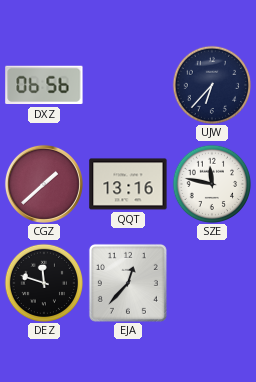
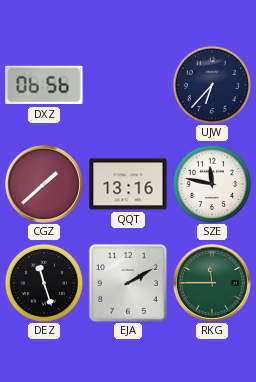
DEZ: 11:48 -> 11:27 (44, 283)
EJA: 12:37 -> 2:10 (128, 283)
RKG: none -> 11:45 (212, 283)
